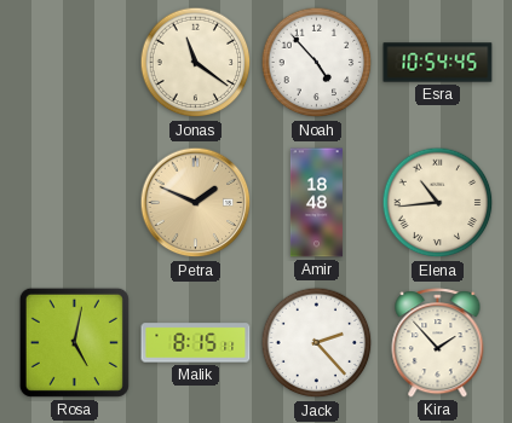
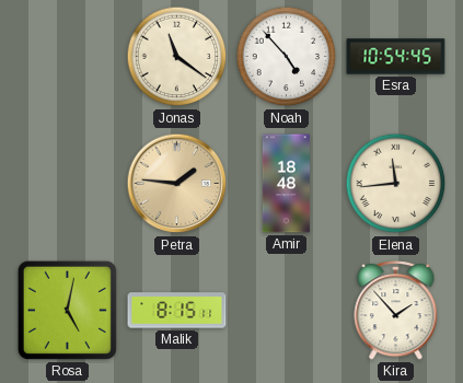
Petra: 1:49 -> 1:46 (177, 184)
Elena: 10:44 -> 11:44 (396, 184)
Jack: 2:23 -> none (317, 343)
